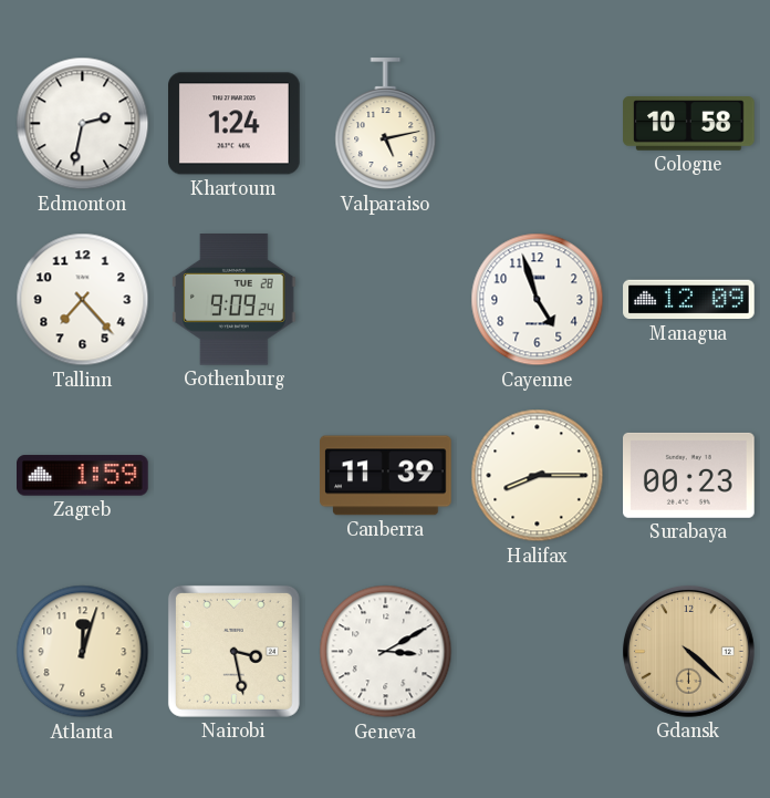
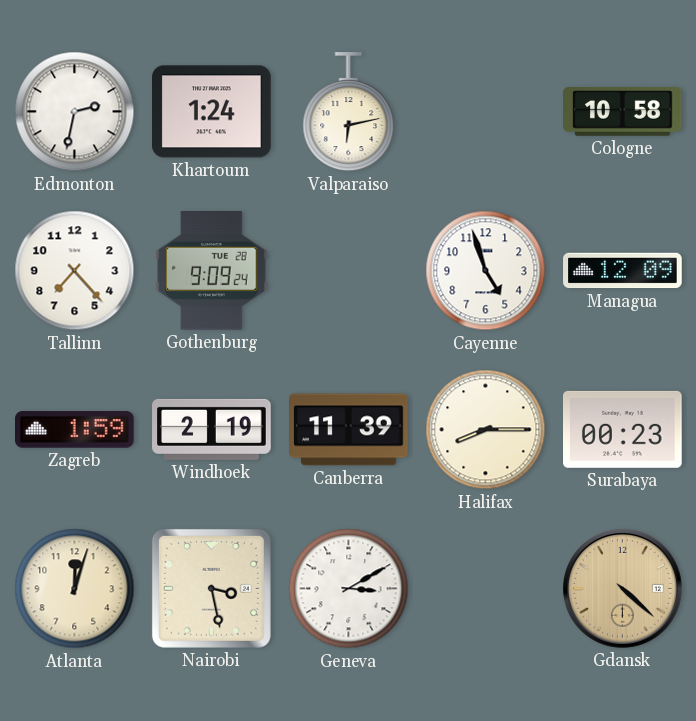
Valparaiso: 5:13 -> 6:13 (349, 112)
Windhoek: none -> 2:19 (212, 429)
